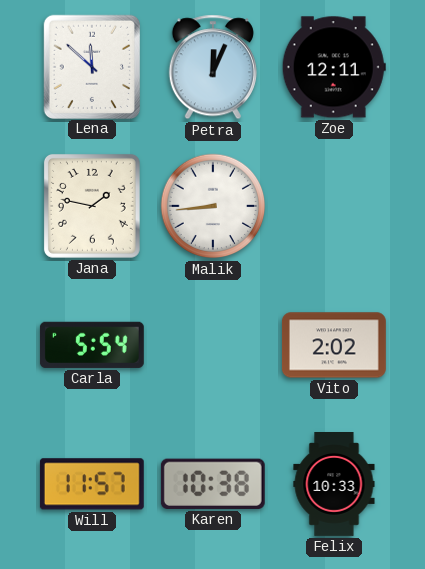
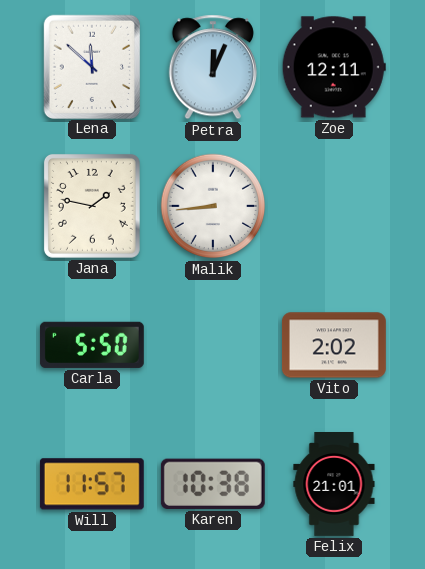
Carla: 5:54 -> 5:50 (92, 345)
Felix: 10:33 -> 21:01 (334, 485)
